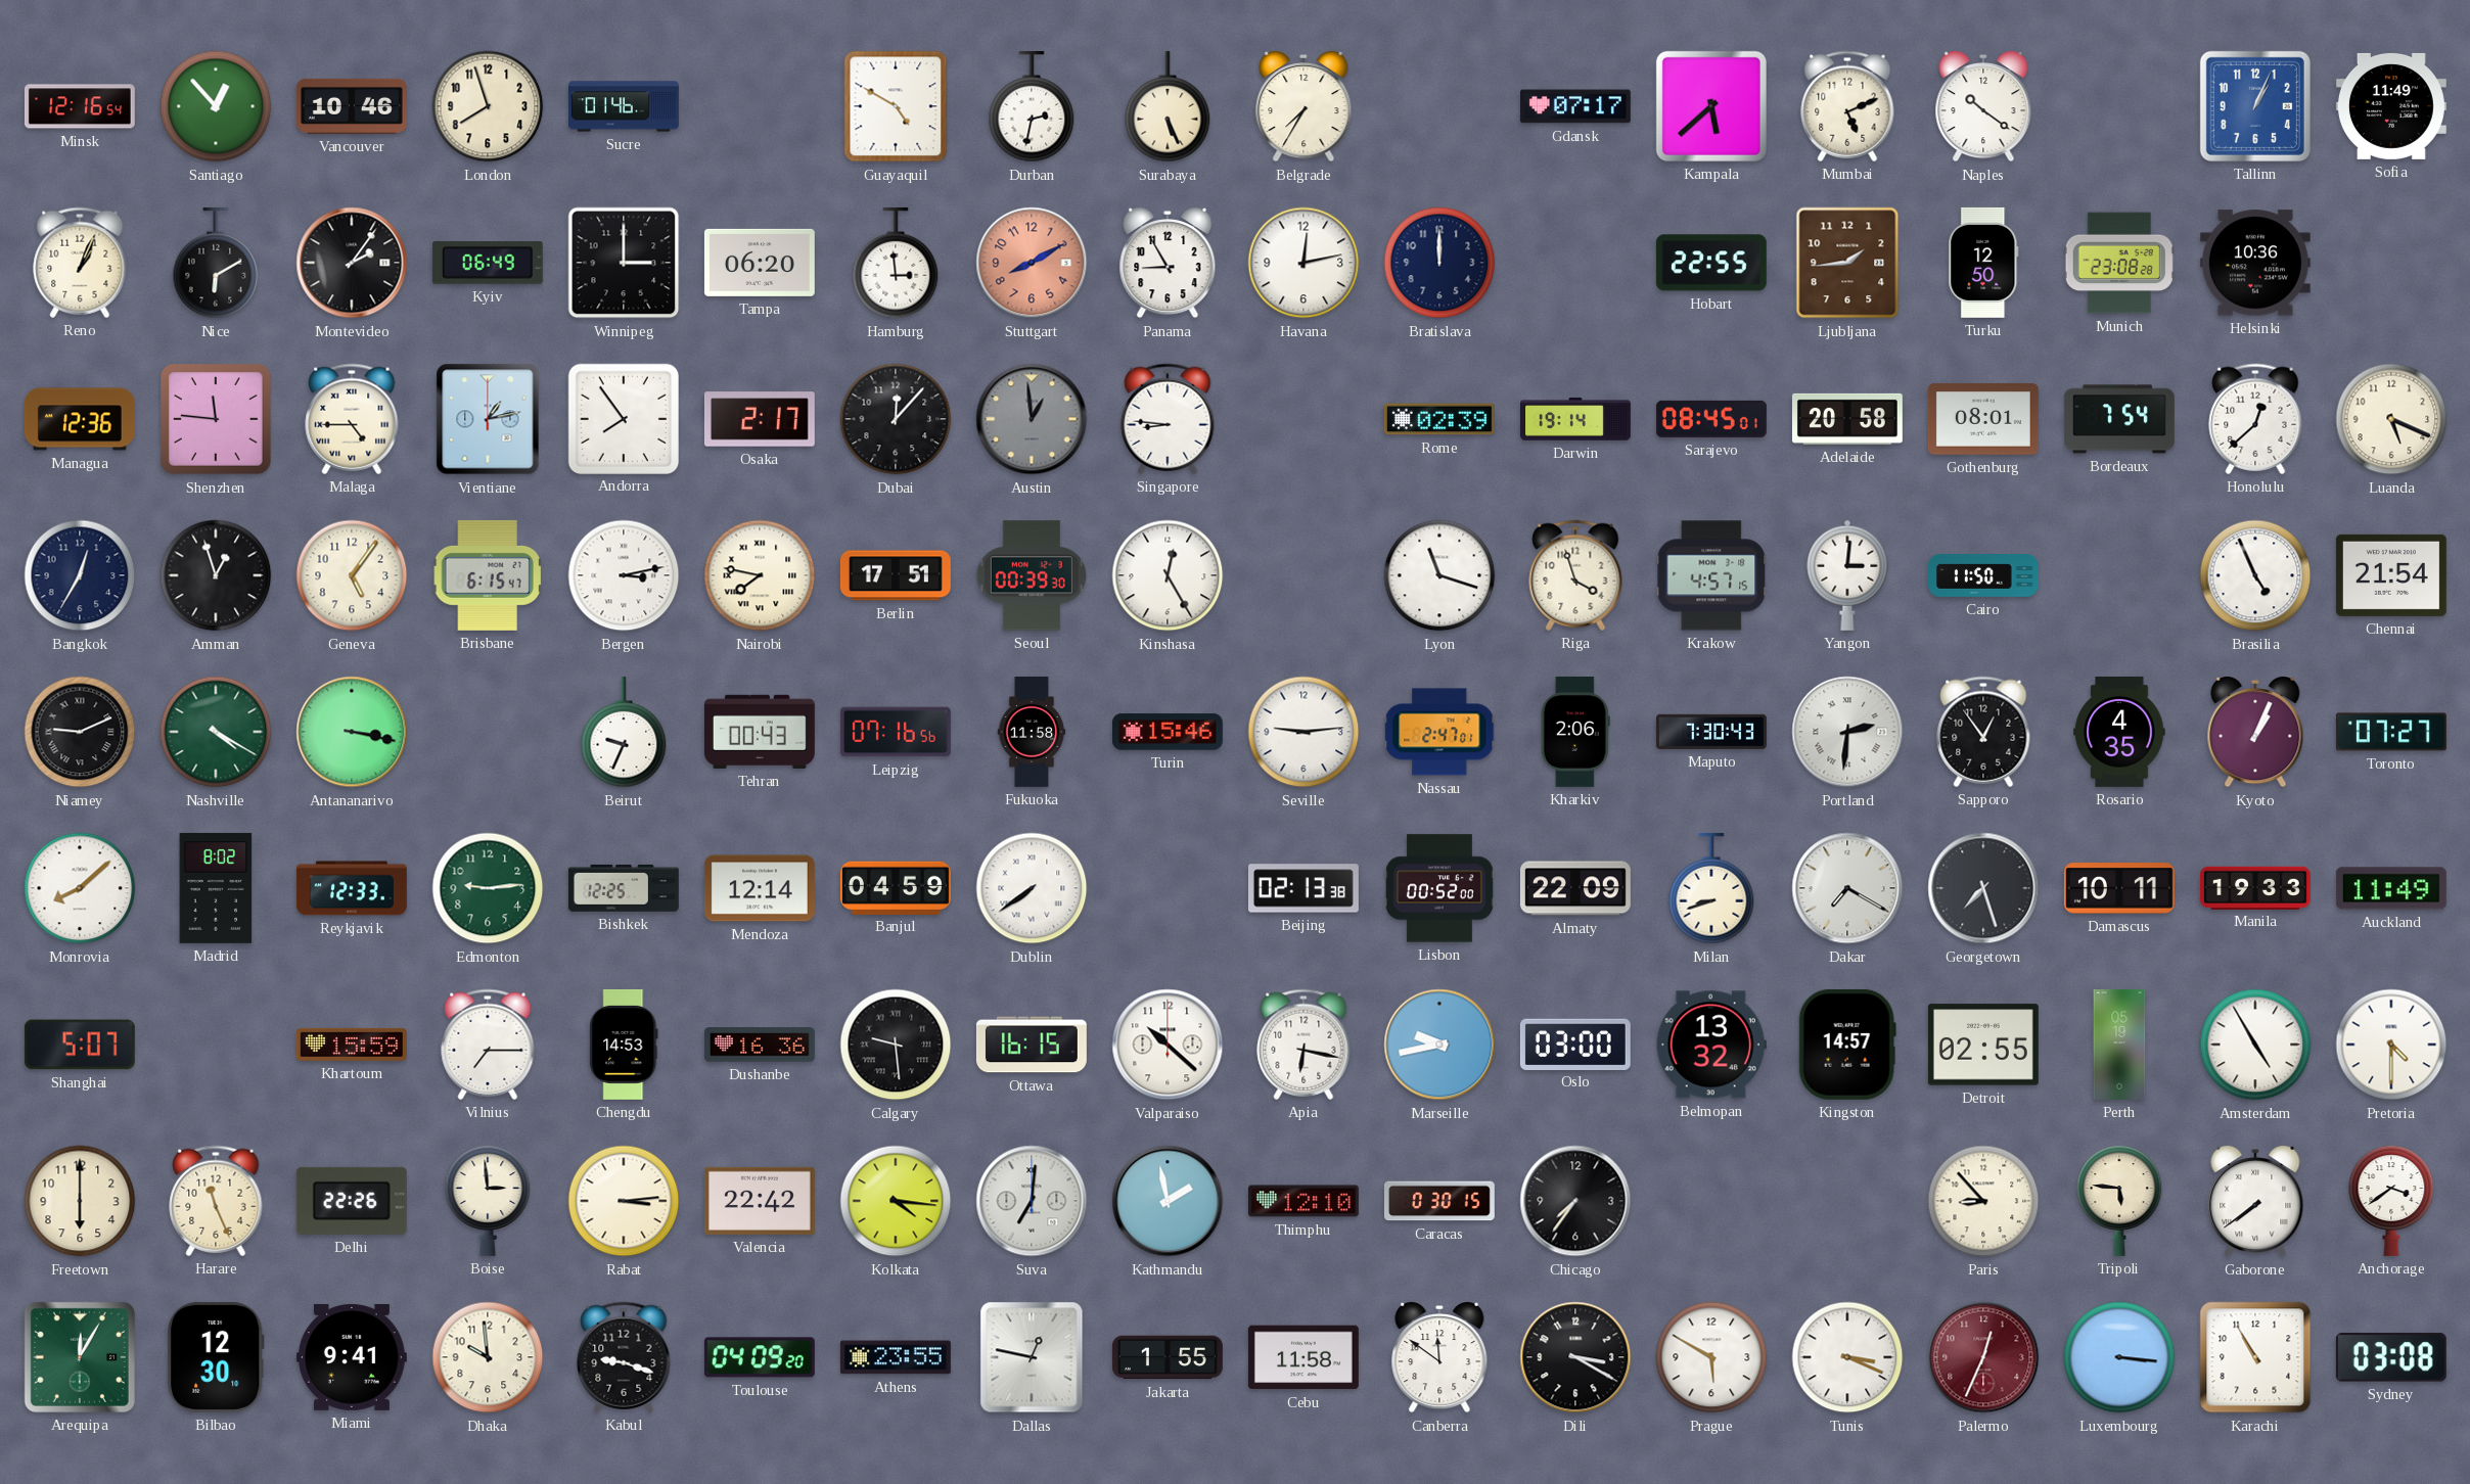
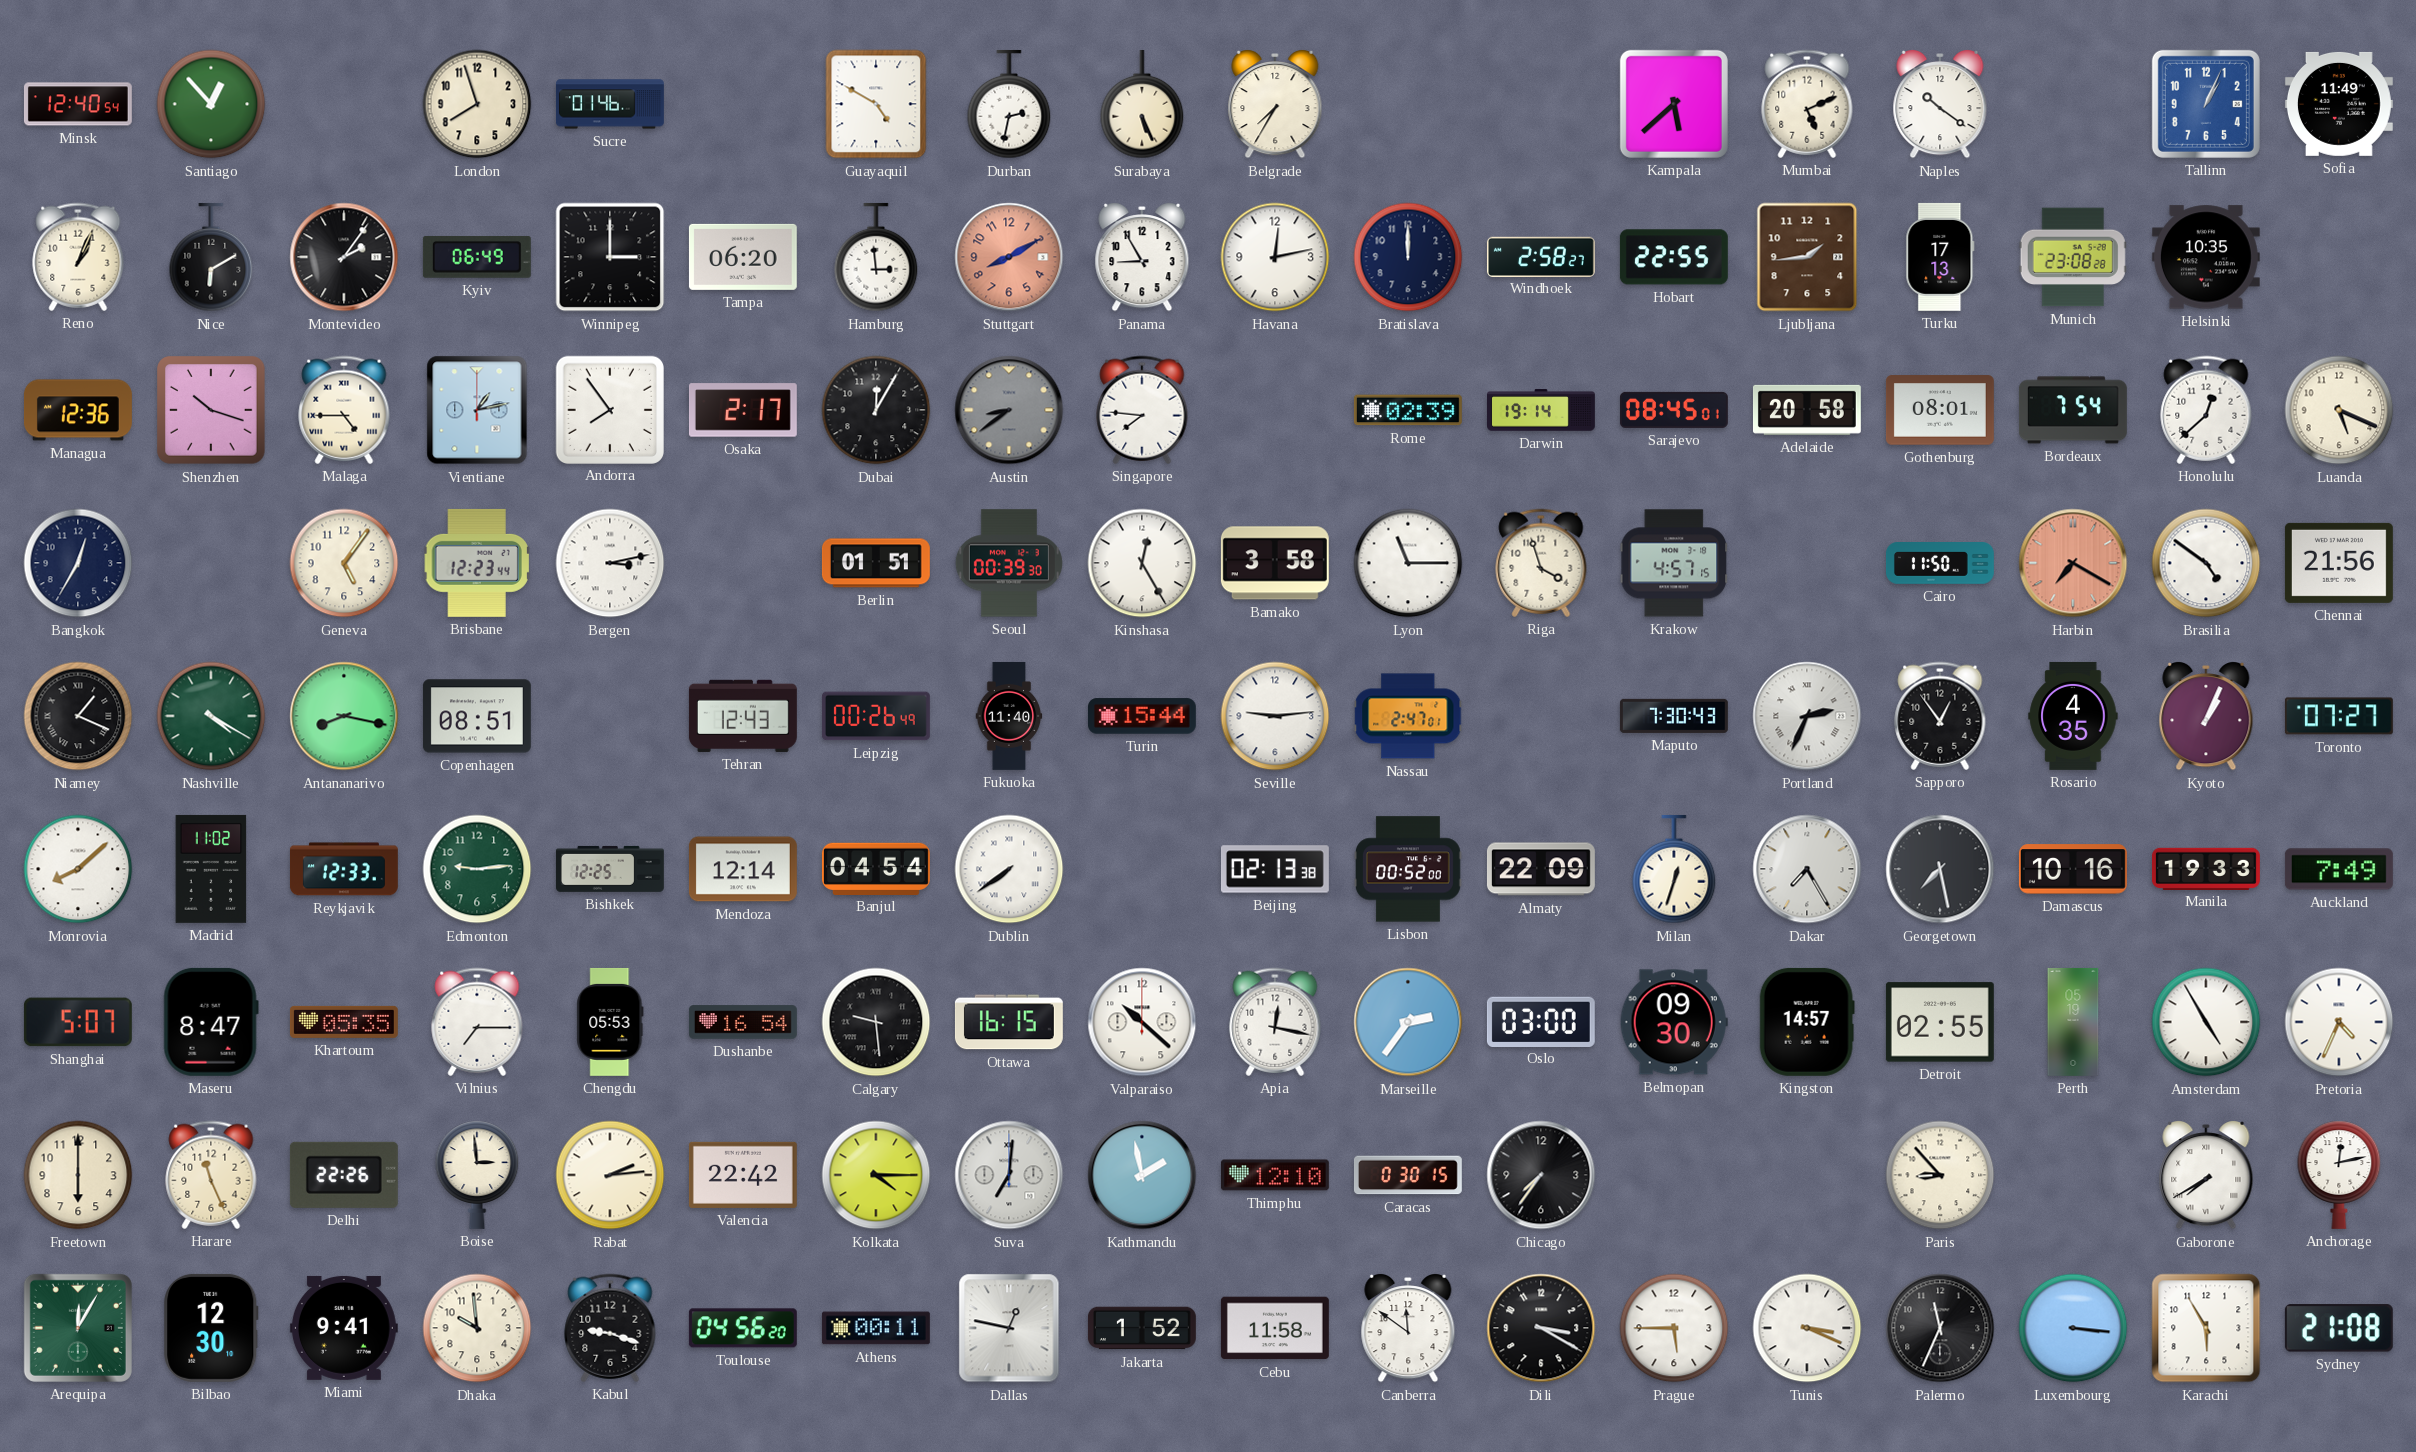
Minsk: 12:16 -> 12:40 (78, 104)
Vancouver: 10:46 -> none (352, 106)
Gdansk: 07:17 -> none (1575, 106)
Windhoek: none -> 2:58 (1541, 256)
Turku: 12:50 -> 17:13 (1940, 257)
Helsinki: 10:36 -> 10:35 (2206, 257)
Shenzhen: 11:46 -> 10:18 (211, 410)
Dubai: 12:07 -> 12:05 (876, 410)
Austin: 12:59 -> 8:39 (1009, 410)
Singapore: 8:46 -> 7:46 (1142, 410)
Amman: 12:57 -> none (216, 575)
Brisbane: 6:15 -> 12:23 (477, 563)
Nairobi: 7:47 -> none (760, 575)
Berlin: 17:51 -> 01:51 (876, 563)
Bamako: none -> 3:58 (1275, 563)
Lyon: 11:18 -> 11:15 (1408, 563)
Yangon: 3:01 -> none (1847, 575)
Harbin: none -> 7:20 (2073, 563)
Brasilia: 4:56 -> 4:51 (2206, 563)
Chennai: 21:54 -> 21:56 (2339, 563)
Niamey: 9:11 -> 1:19 (78, 716)
Antananarivo: 3:17 -> 8:17 (344, 716)
Copenhagen: none -> 08:51 (477, 716)
Beirut: 9:34 -> none (624, 732)
Tehran: 00:43 -> 12:43 (743, 716)
Leipzig: 07:16 -> 00:26 (876, 716)
Fukuoka: 11:58 -> 11:40 (1009, 716)
Turin: 15:46 -> 15:44 (1142, 716)
Kharkiv: 2:06 -> none (1575, 732)
Portland: 2:31 -> 2:34 (1807, 716)
Madrid: 8:02 -> 11:02 (211, 869)
Banjul: 04:59 -> 04:54 (876, 868)
Milan: 8:42 -> 12:33 (1674, 869)
Dakar: 7:20 -> 7:25 (1807, 869)
Georgetown: 7:27 -> 7:28 (1940, 869)
Damascus: 10:11 -> 10:16 (2073, 869)
Auckland: 11:49 -> 7:49 (2339, 869)
Maseru: none -> 8:47 (211, 1022)
Khartoum: 15:59 -> 05:35 (344, 1022)
Chengdu: 14:53 -> 05:53 (610, 1022)
Dushanbe: 16:36 -> 16:54 (743, 1022)
Apia: 6:17 -> 12:17 (1275, 1022)
Marseille: 9:43 -> 2:36 (1408, 1022)
Belmopan: 13:32 -> 09:30 (1674, 1022)
Pretoria: 4:30 -> 4:34 (2339, 1022)
Rabat: 3:14 -> 2:14 (610, 1175)
Kolkata: 4:16 -> 4:15 (876, 1175)
Tripoli: 5:46 -> none (2119, 1201)
Gaborone: 7:39 -> 7:40 (2206, 1176)
Anchorage: 3:39 -> 12:13 (2339, 1175)
Toulouse: 04:09 -> 04:56 (743, 1328)
Athens: 23:55 -> 00:11 (876, 1328)
Jakarta: 1:55 -> 1:52 (1142, 1328)
Prague: 5:50 -> 5:45 (1674, 1328)
Palermo: 12:34 -> 11:34 (1940, 1328)
Palermo dial: burgundy -> black (1940, 1328)
Karachi: 10:55 -> 5:55 (2206, 1328)
Sydney: 03:08 -> 21:08 (2339, 1328)
